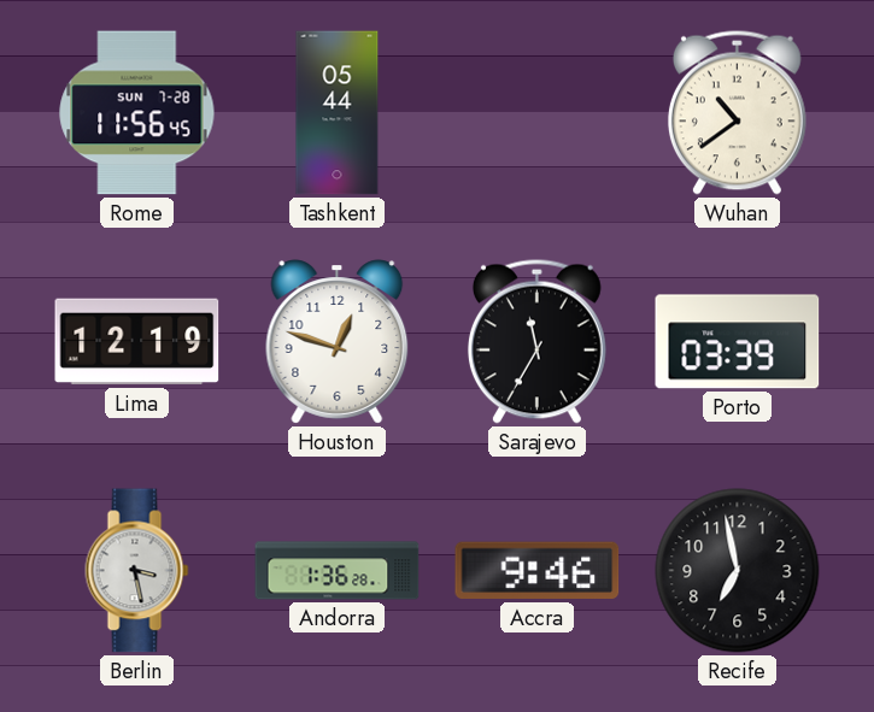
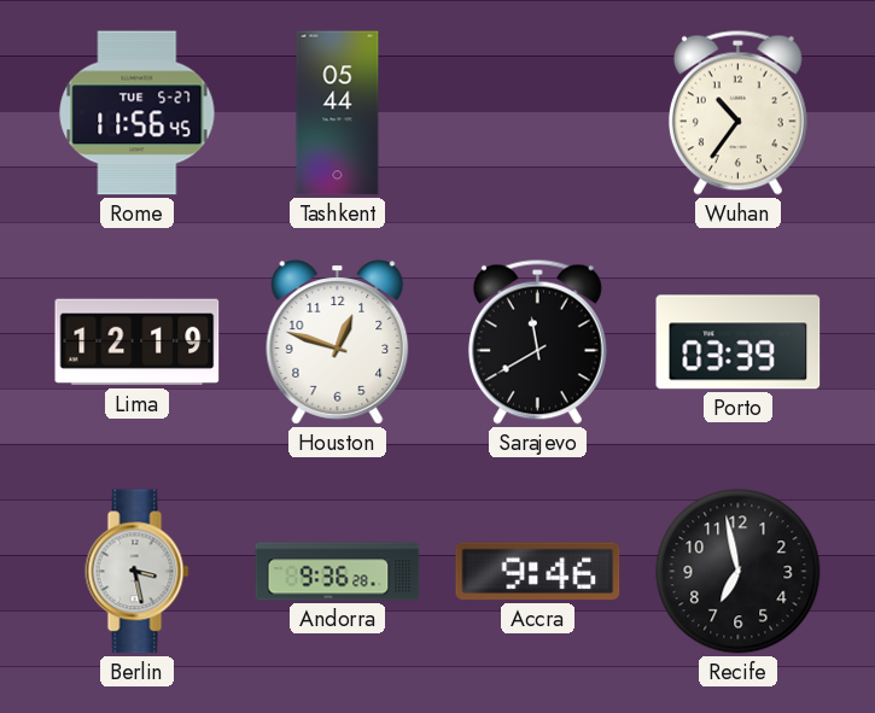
Rome date: SUN 7-28 -> TUE 5-27 (138, 113)
Wuhan: 10:39 -> 10:36 (737, 112)
Sarajevo: 11:35 -> 11:40 (537, 341)
Andorra: 1:36 -> 9:36 (338, 572)
